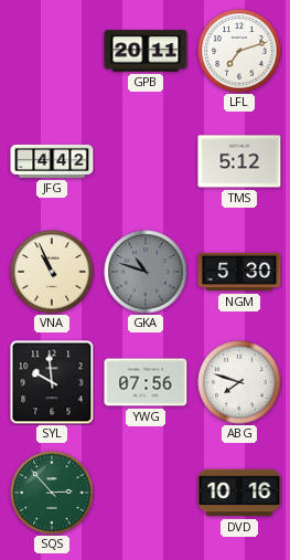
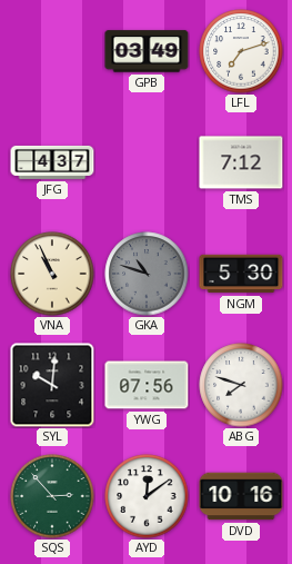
GPB: 20:11 -> 03:49 (147, 51)
JFG: 4:42 -> 4:37 (52, 162)
TMS: 5:12 -> 7:12 (241, 162)
SYL: 9:59 -> 10:01 (52, 385)
AYD: none -> 12:09 (147, 496)
